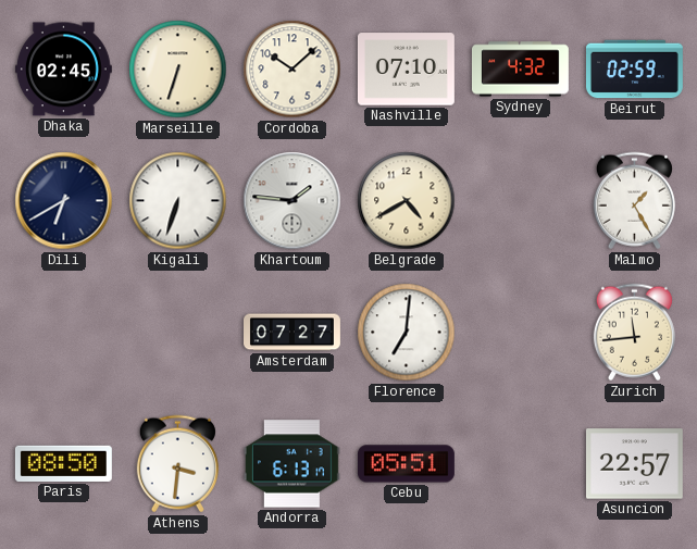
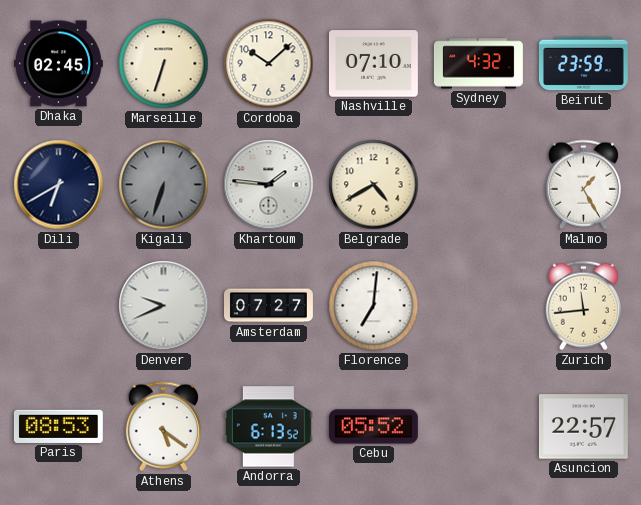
Beirut: 02:59 -> 23:59 (583, 64)
Kigali dial: white -> grey (164, 185)
Denver: none -> 9:41 (164, 306)
Paris: 08:50 -> 08:53 (58, 426)
Athens: 3:31 -> 5:21 (163, 427)
Andorra: 6:13:17 -> 6:13:52 (268, 427)
Cebu: 05:51 -> 05:52 (373, 427)
